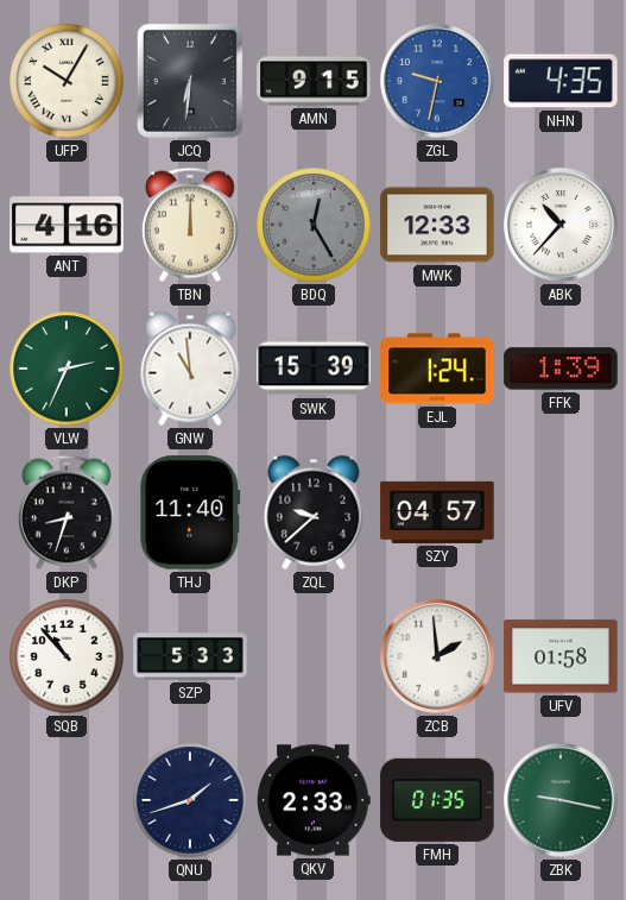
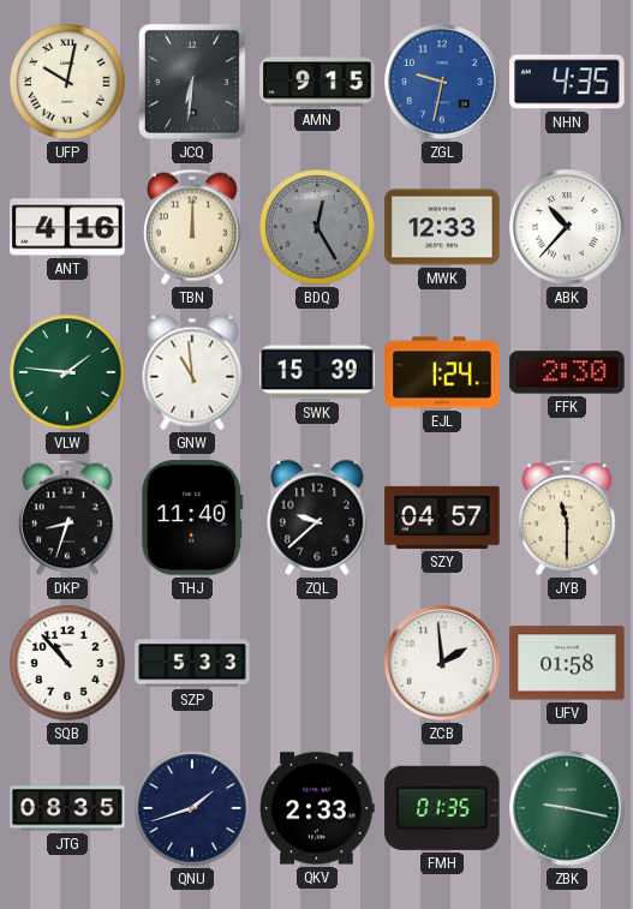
UFP: 10:05 -> 10:02 (67, 82)
VLW: 2:34 -> 1:46 (67, 372)
FFK: 1:39 -> 2:30 (567, 372)
JYB: none -> 11:30 (567, 518)
JTG: none -> 08:35 (67, 808)
